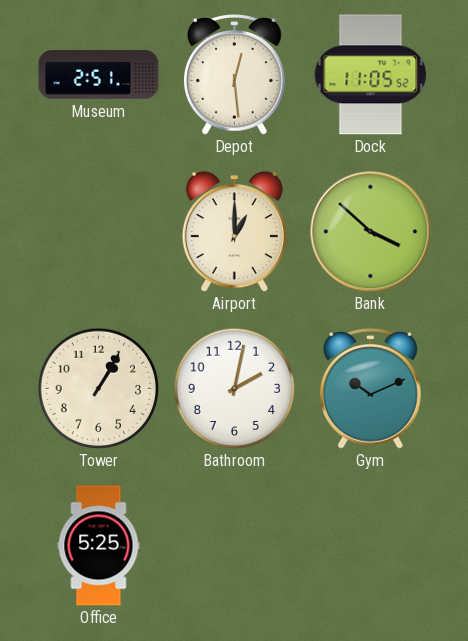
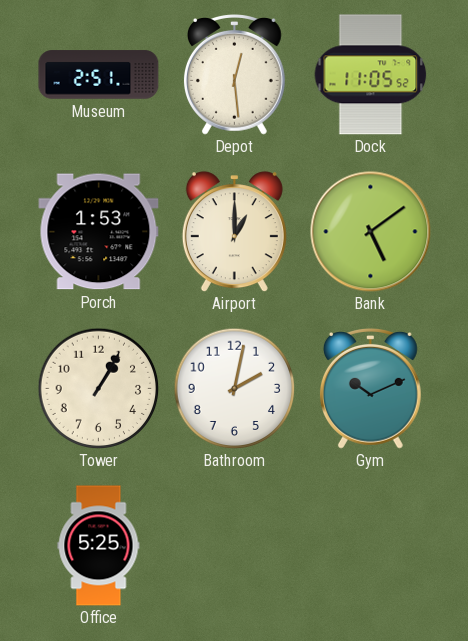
Porch: none -> 1:53 (99, 232)
Bank: 3:52 -> 5:09 (371, 232)
